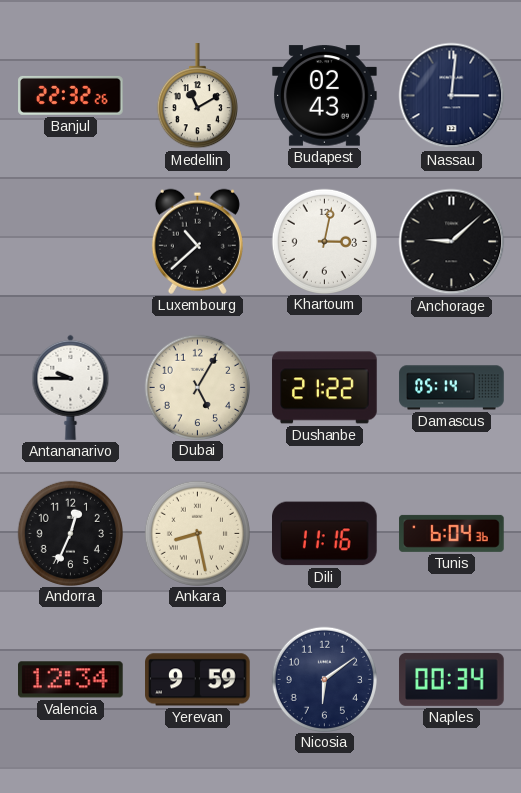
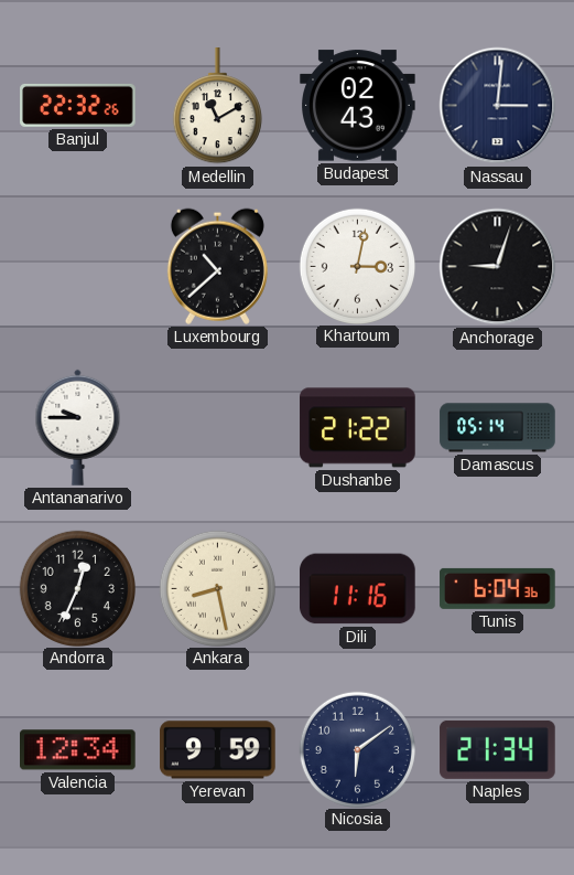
Anchorage: 9:08 -> 9:03 (498, 267)
Dubai: 5:05 -> none (197, 387)
Naples: 00:34 -> 21:34 (498, 749)
